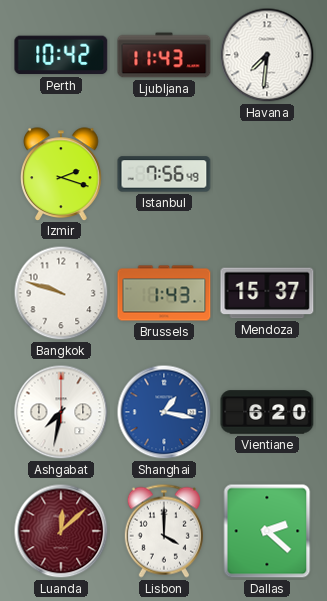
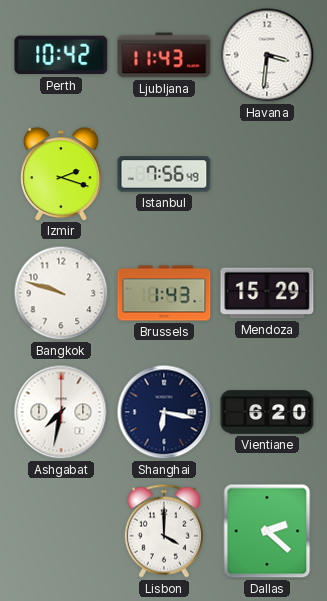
Havana: 7:31 -> 3:31 (267, 55)
Mendoza: 15:37 -> 15:29 (267, 293)
Shanghai: 1:17 -> 6:17 (164, 412)
Shanghai dial: blue -> navy (164, 412)
Luanda: 12:08 -> none (61, 531)
